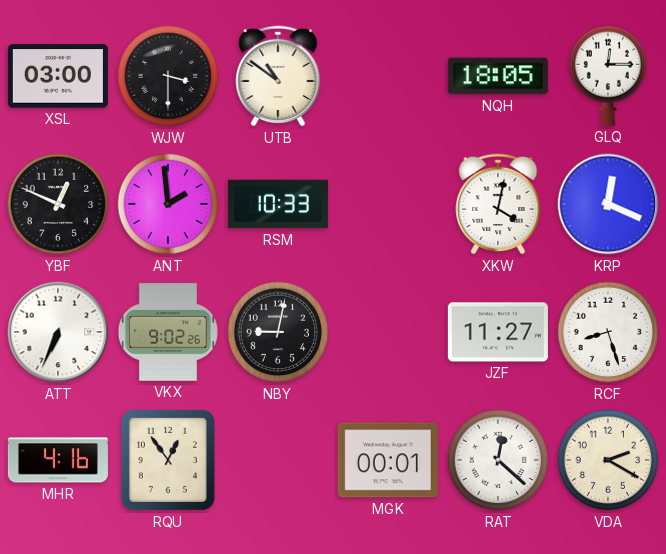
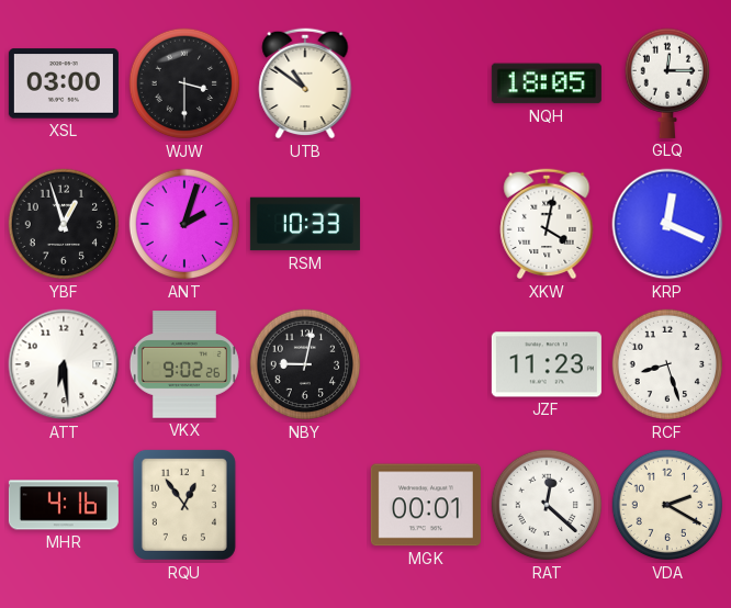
YBF: 12:49 -> 12:57 (64, 224)
ANT: 1:59 -> 2:03 (184, 224)
ATT: 6:34 -> 6:29 (64, 364)
JZF: 11:27 -> 11:23 (547, 364)
